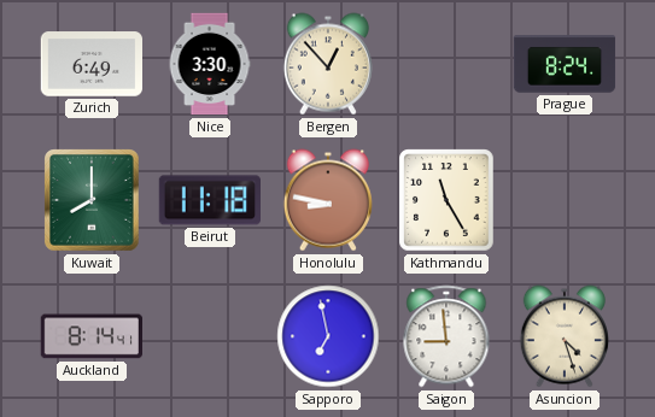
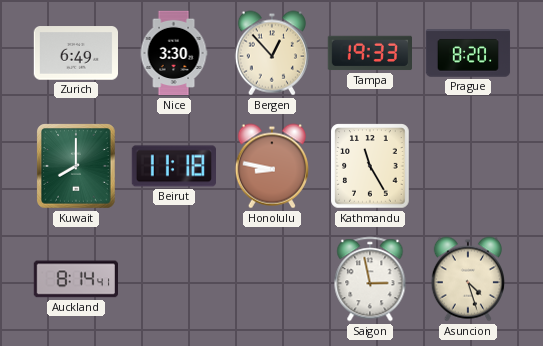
Tampa: none -> 19:33 (369, 53)
Prague: 8:24 -> 8:20 (468, 53)
Sapporo: 6:58 -> none (328, 336)
Saigon: 8:59 -> 2:58 (370, 279)
